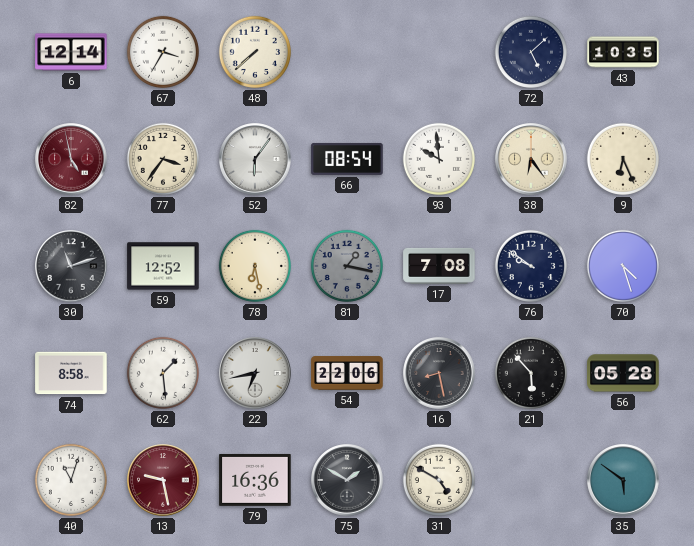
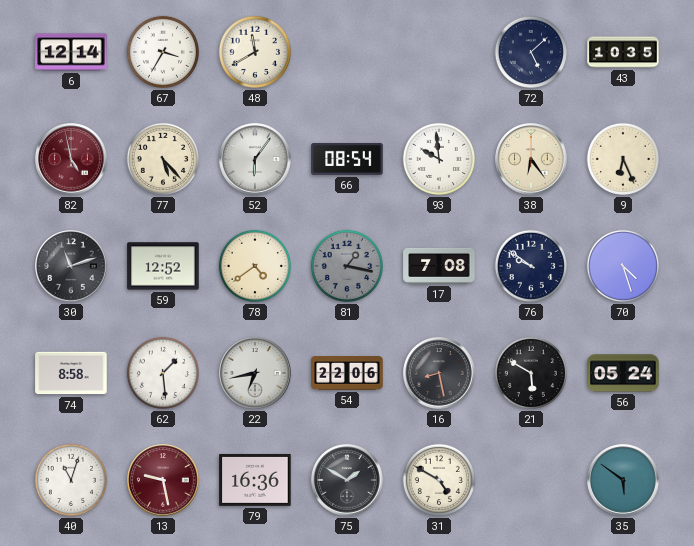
48: 7:38 -> 11:40 (255, 52)
77: 3:36 -> 5:23 (163, 159)
78: 6:28 -> 4:39 (255, 266)
21: 5:53 -> 5:50 (531, 373)
56: 05:28 -> 05:24 (623, 373)
